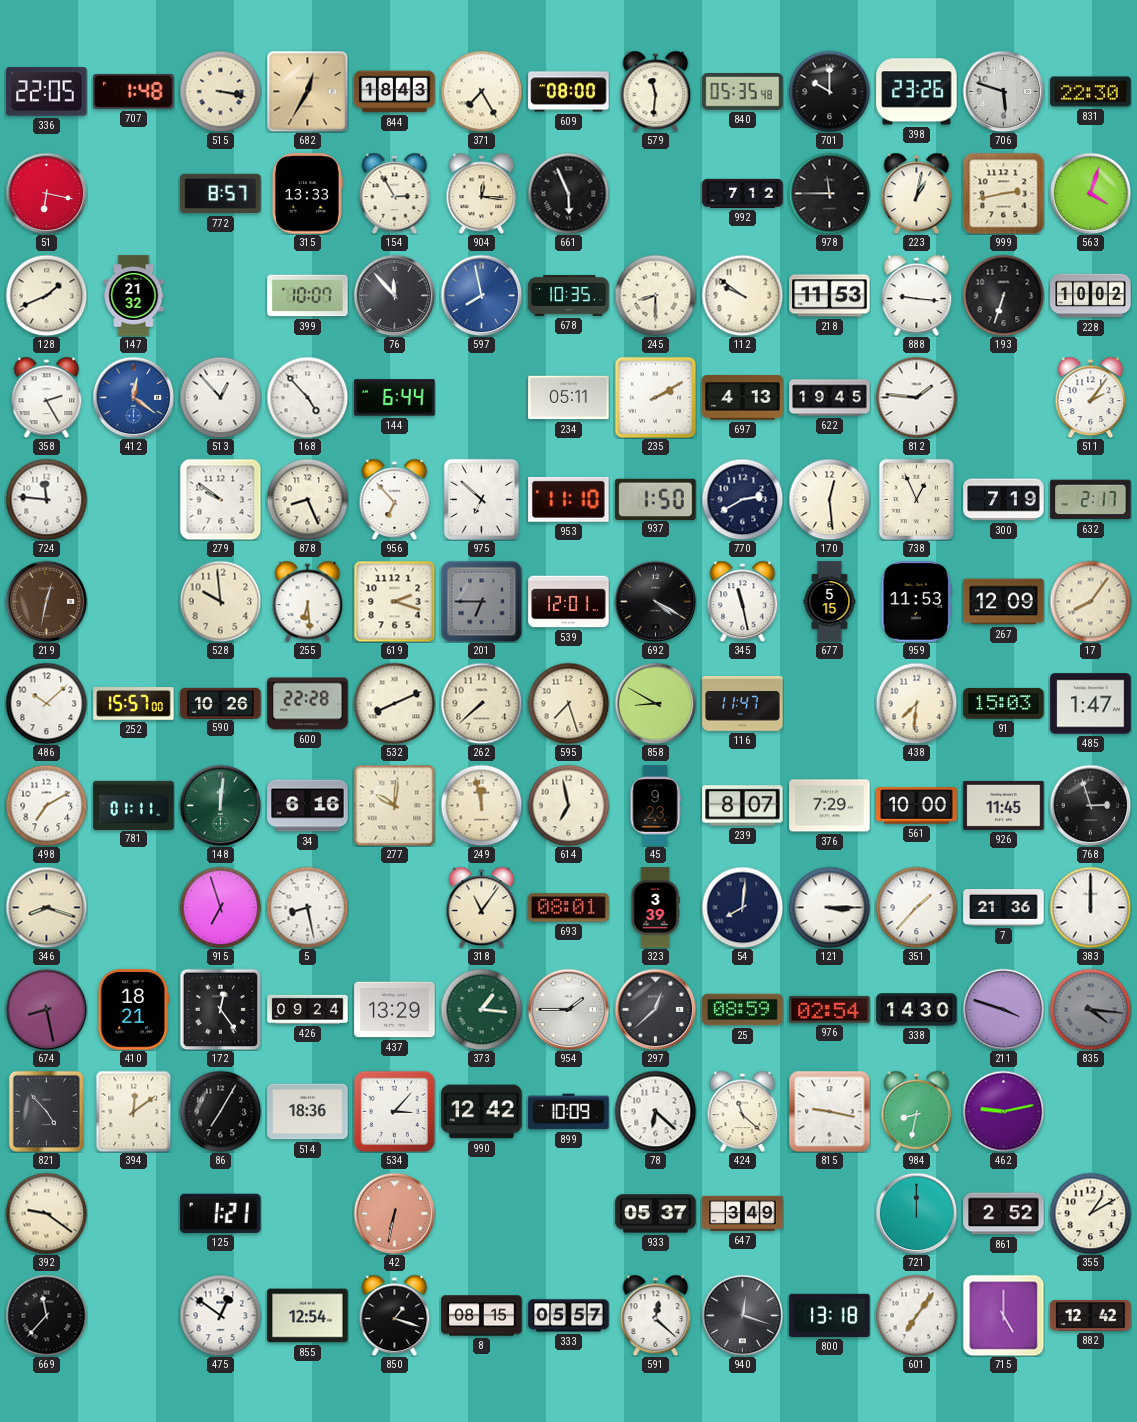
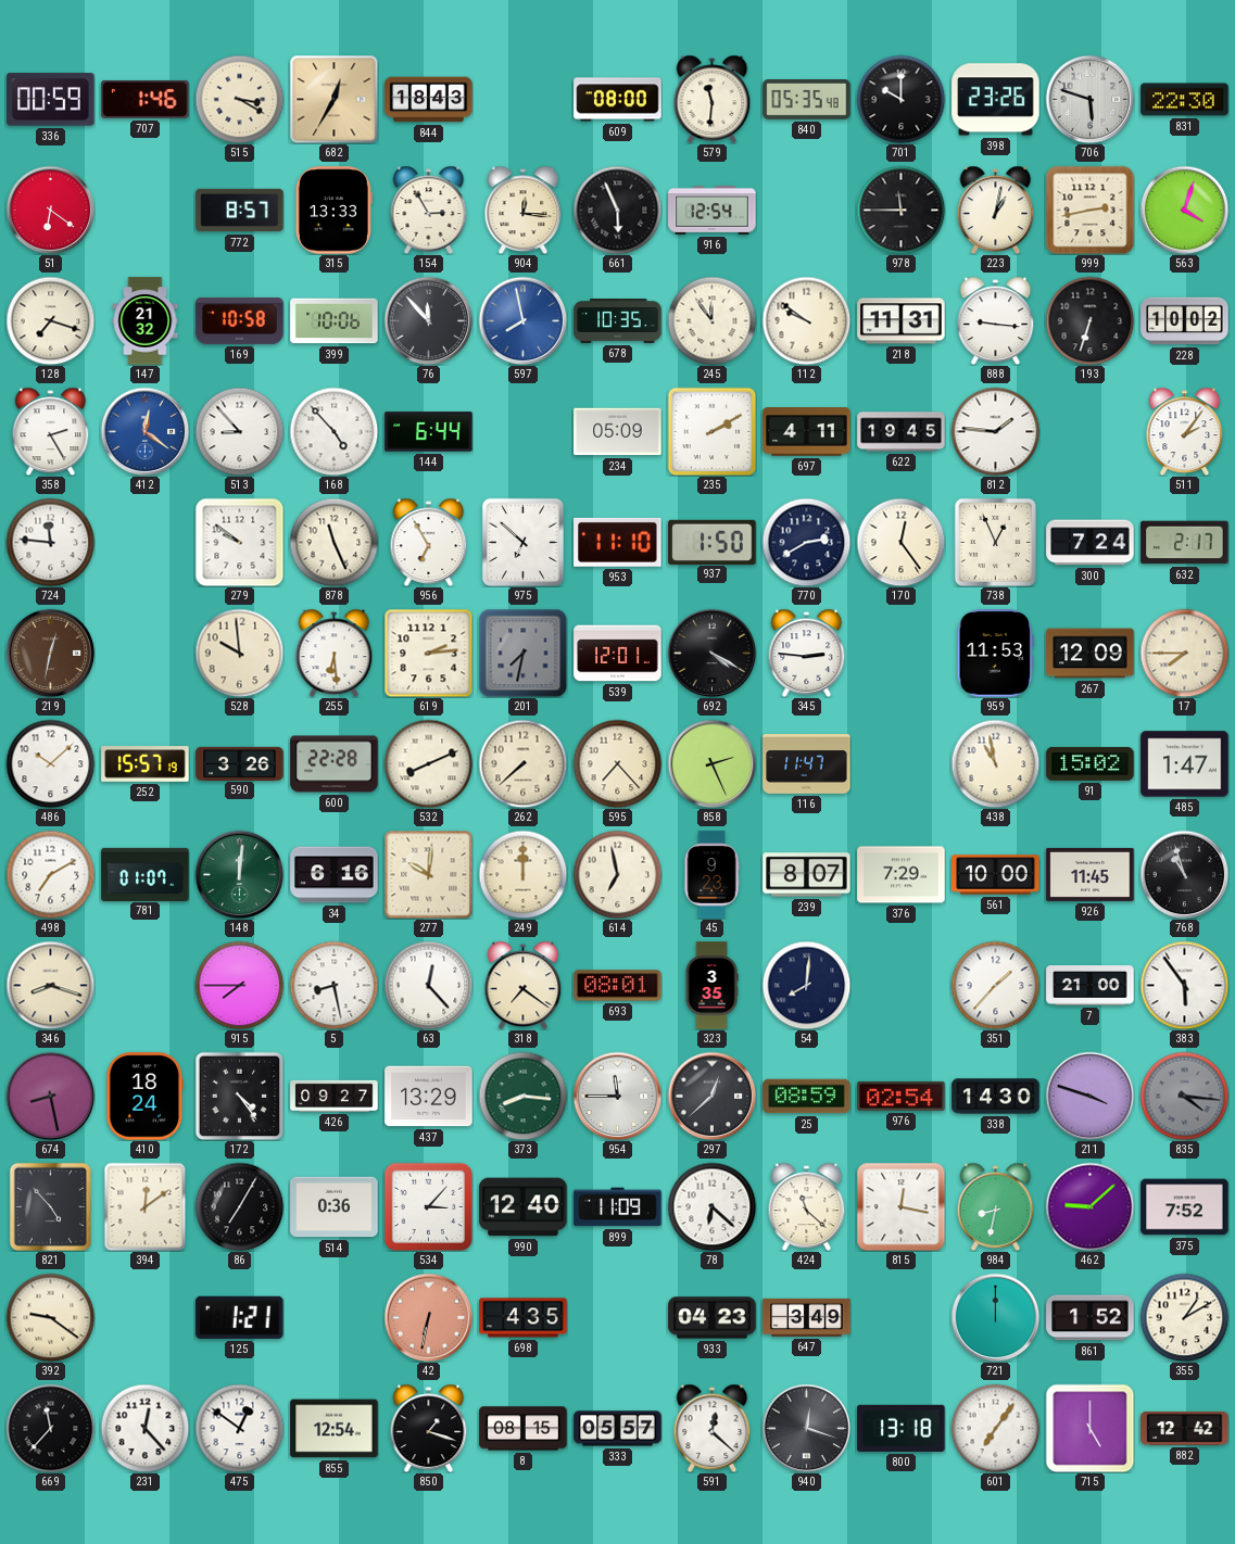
336: 22:05 -> 00:59 (51, 100)
707: 1:48 -> 1:46 (146, 99)
515: 3:17 -> 3:20 (239, 99)
371: 7:25 -> none (481, 91)
51: 6:17 -> 6:21 (50, 210)
916: none -> 12:54 (713, 211)
992: 7:12 -> none (743, 193)
128: 1:41 -> 7:18 (50, 320)
169: none -> 10:58 (240, 320)
399: 10:07 -> 10:06 (335, 321)
245: 8:30 -> 11:54 (711, 320)
218: 11:53 -> 11:31 (902, 321)
513: 12:53 -> 8:53 (239, 431)
234: 05:11 -> 05:09 (618, 432)
697: 4:13 -> 4:11 (807, 432)
878: 8:26 -> 11:26 (333, 542)
956: 6:53 -> 6:55 (429, 542)
170: 12:29 -> 12:24 (900, 542)
300: 7:19 -> 7:24 (1091, 543)
619: 2:18 -> 2:14 (428, 653)
201: 6:45 -> 7:32 (522, 653)
345: 11:28 -> 2:46 (807, 653)
677: 5:15 -> none (830, 602)
17: 8:06 -> 7:45 (1184, 653)
252: 15:57:00 -> 15:57:19 (146, 764)
590: 10:26 -> 3:26 (240, 763)
595: 7:27 -> 7:23 (617, 763)
858: 8:50 -> 2:26 (711, 763)
438: 7:31 -> 10:58 (995, 763)
91: 15:03 -> 15:02 (1091, 763)
781: 01:11 -> 01:07 (146, 874)
249: 11:58 -> 12:00 (522, 874)
768: 2:57 -> 10:57 (1184, 874)
915: 6:57 -> 7:45 (239, 985)
63: none -> 12:23 (428, 985)
318: 11:06 -> 7:21 (524, 985)
323: 3:39 -> 3:35 (711, 986)
121: 3:15 -> none (829, 907)
7: 21:36 -> 21:00 (1091, 986)
383: 12:00 -> 5:54 (1184, 985)
410: 18:21 -> 18:24 (144, 1097)
172: 12:24 -> 4:24 (239, 1096)
426: 09:24 -> 09:27 (335, 1096)
373: 1:16 -> 8:16 (522, 1096)
954: 1:45 -> 11:45 (617, 1096)
514: 18:36 -> 0:36 (335, 1207)
990: 12:42 -> 12:40 (524, 1207)
899: 10:09 -> 11:09 (618, 1207)
815: 9:17 -> 12:17 (900, 1206)
462: 9:13 -> 9:08 (1089, 1206)
375: none -> 7:52 (1185, 1207)
698: none -> 4:35 (524, 1318)
933: 05:37 -> 04:23 (713, 1318)
861: 2:52 -> 1:52 (1091, 1318)
231: none -> 12:23 (144, 1428)
